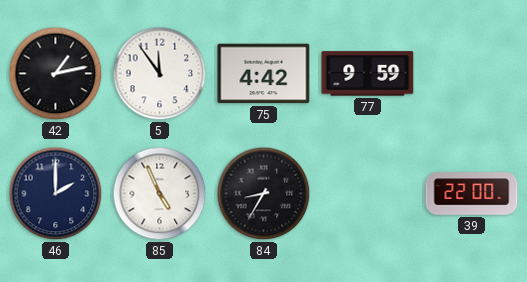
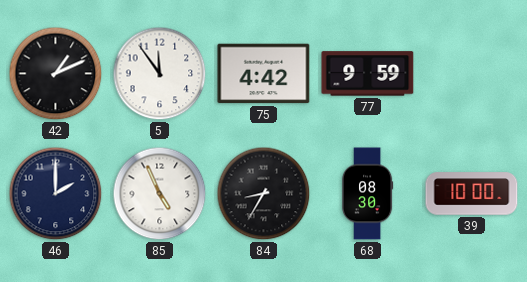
42: 1:13 -> 1:11 (56, 74)
68: none -> 08:30 (367, 194)
39: 22:00 -> 10:00 (472, 194)
